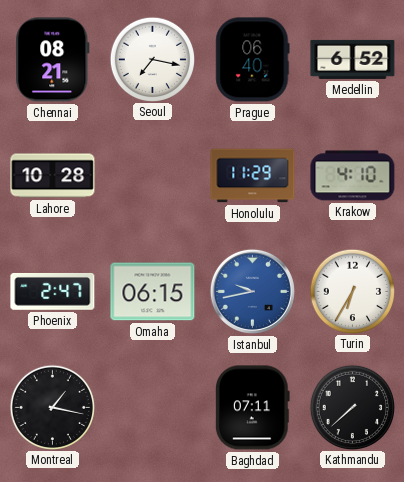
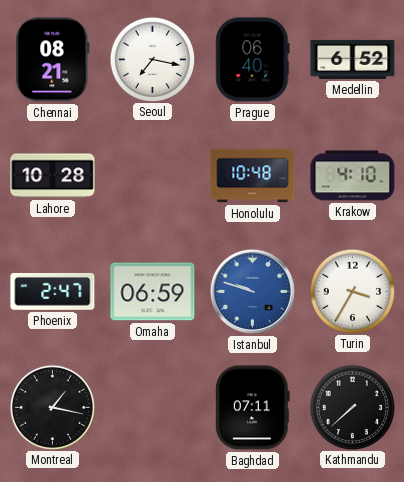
Honolulu: 11:29 -> 10:48 (253, 176)
Omaha: 06:15 -> 06:59 (153, 292)
Istanbul: 9:43 -> 9:48 (252, 291)
Turin: 6:35 -> 3:35 (352, 291)
